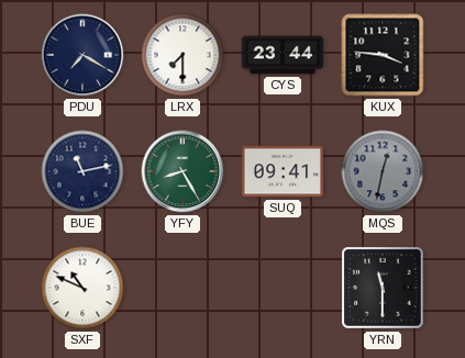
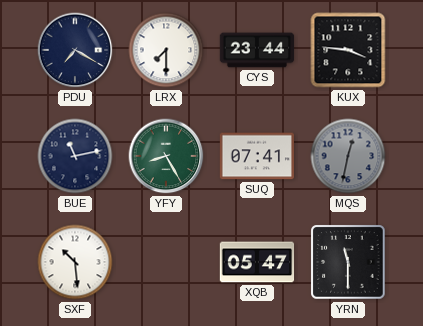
SUQ: 09:41 -> 07:41 (256, 156)
SXF: 10:49 -> 10:29 (75, 262)
XQB: none -> 05:47 (257, 262)
